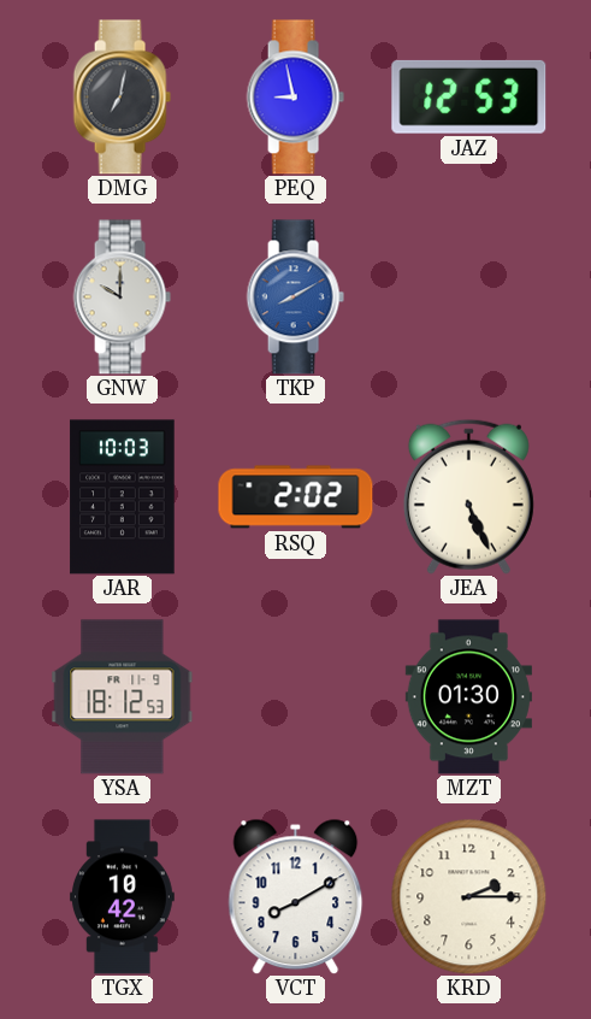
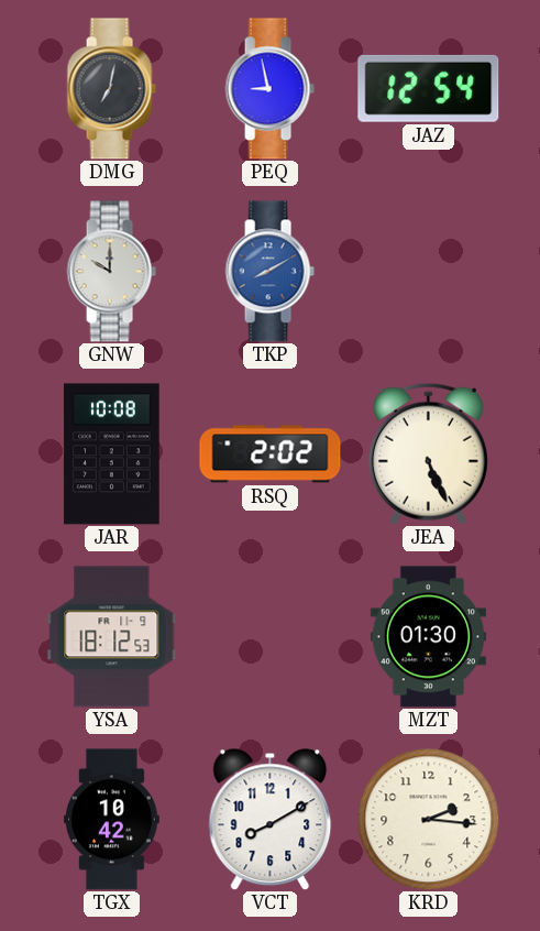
JAZ: 12:53 -> 12:54 (429, 88)
JAR: 10:03 -> 10:08 (112, 454)
KRD: 2:15 -> 2:16 (428, 819)
